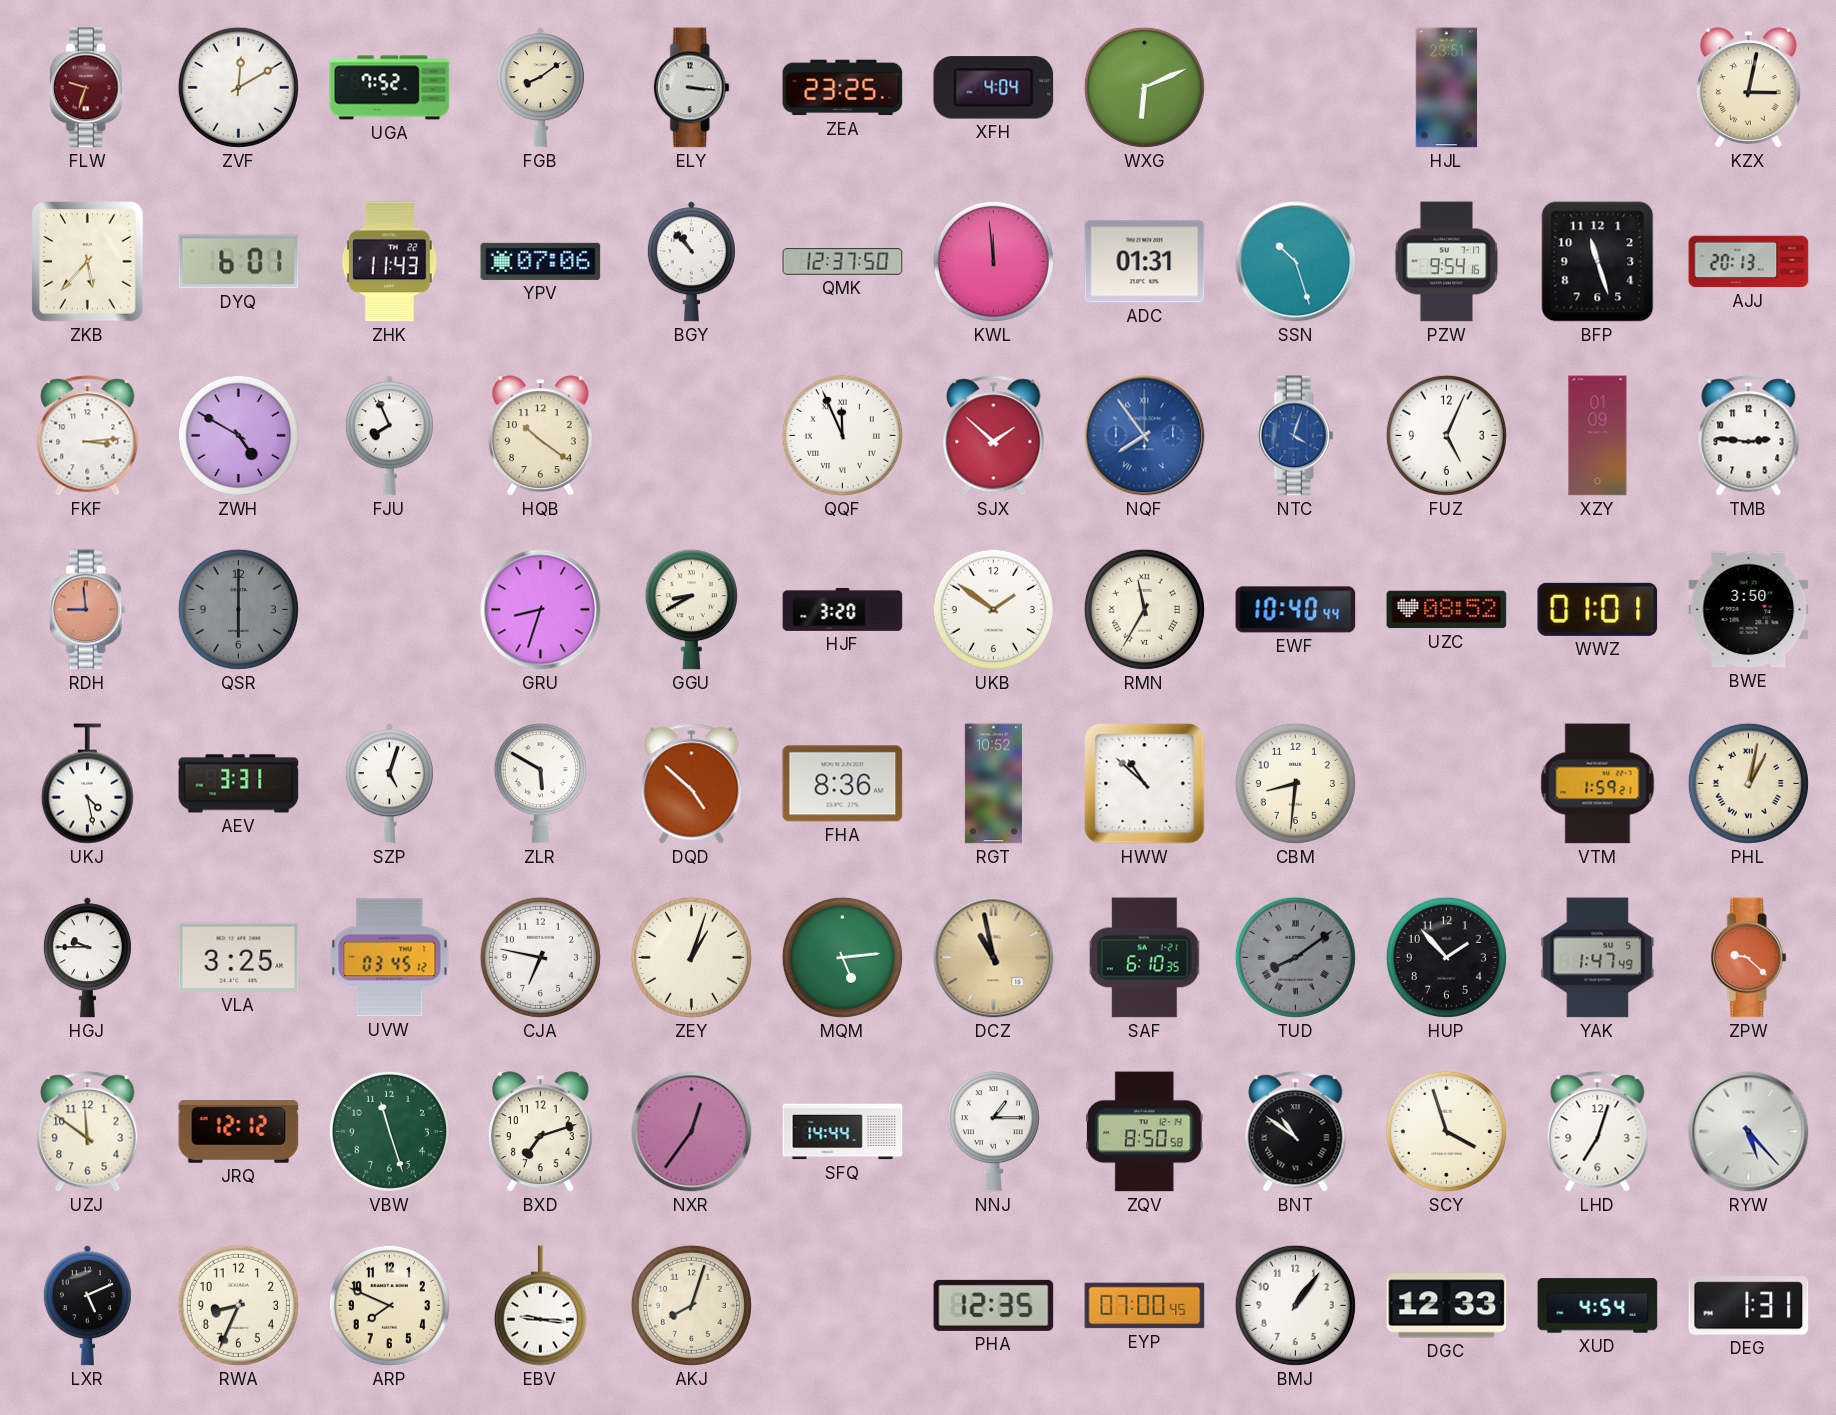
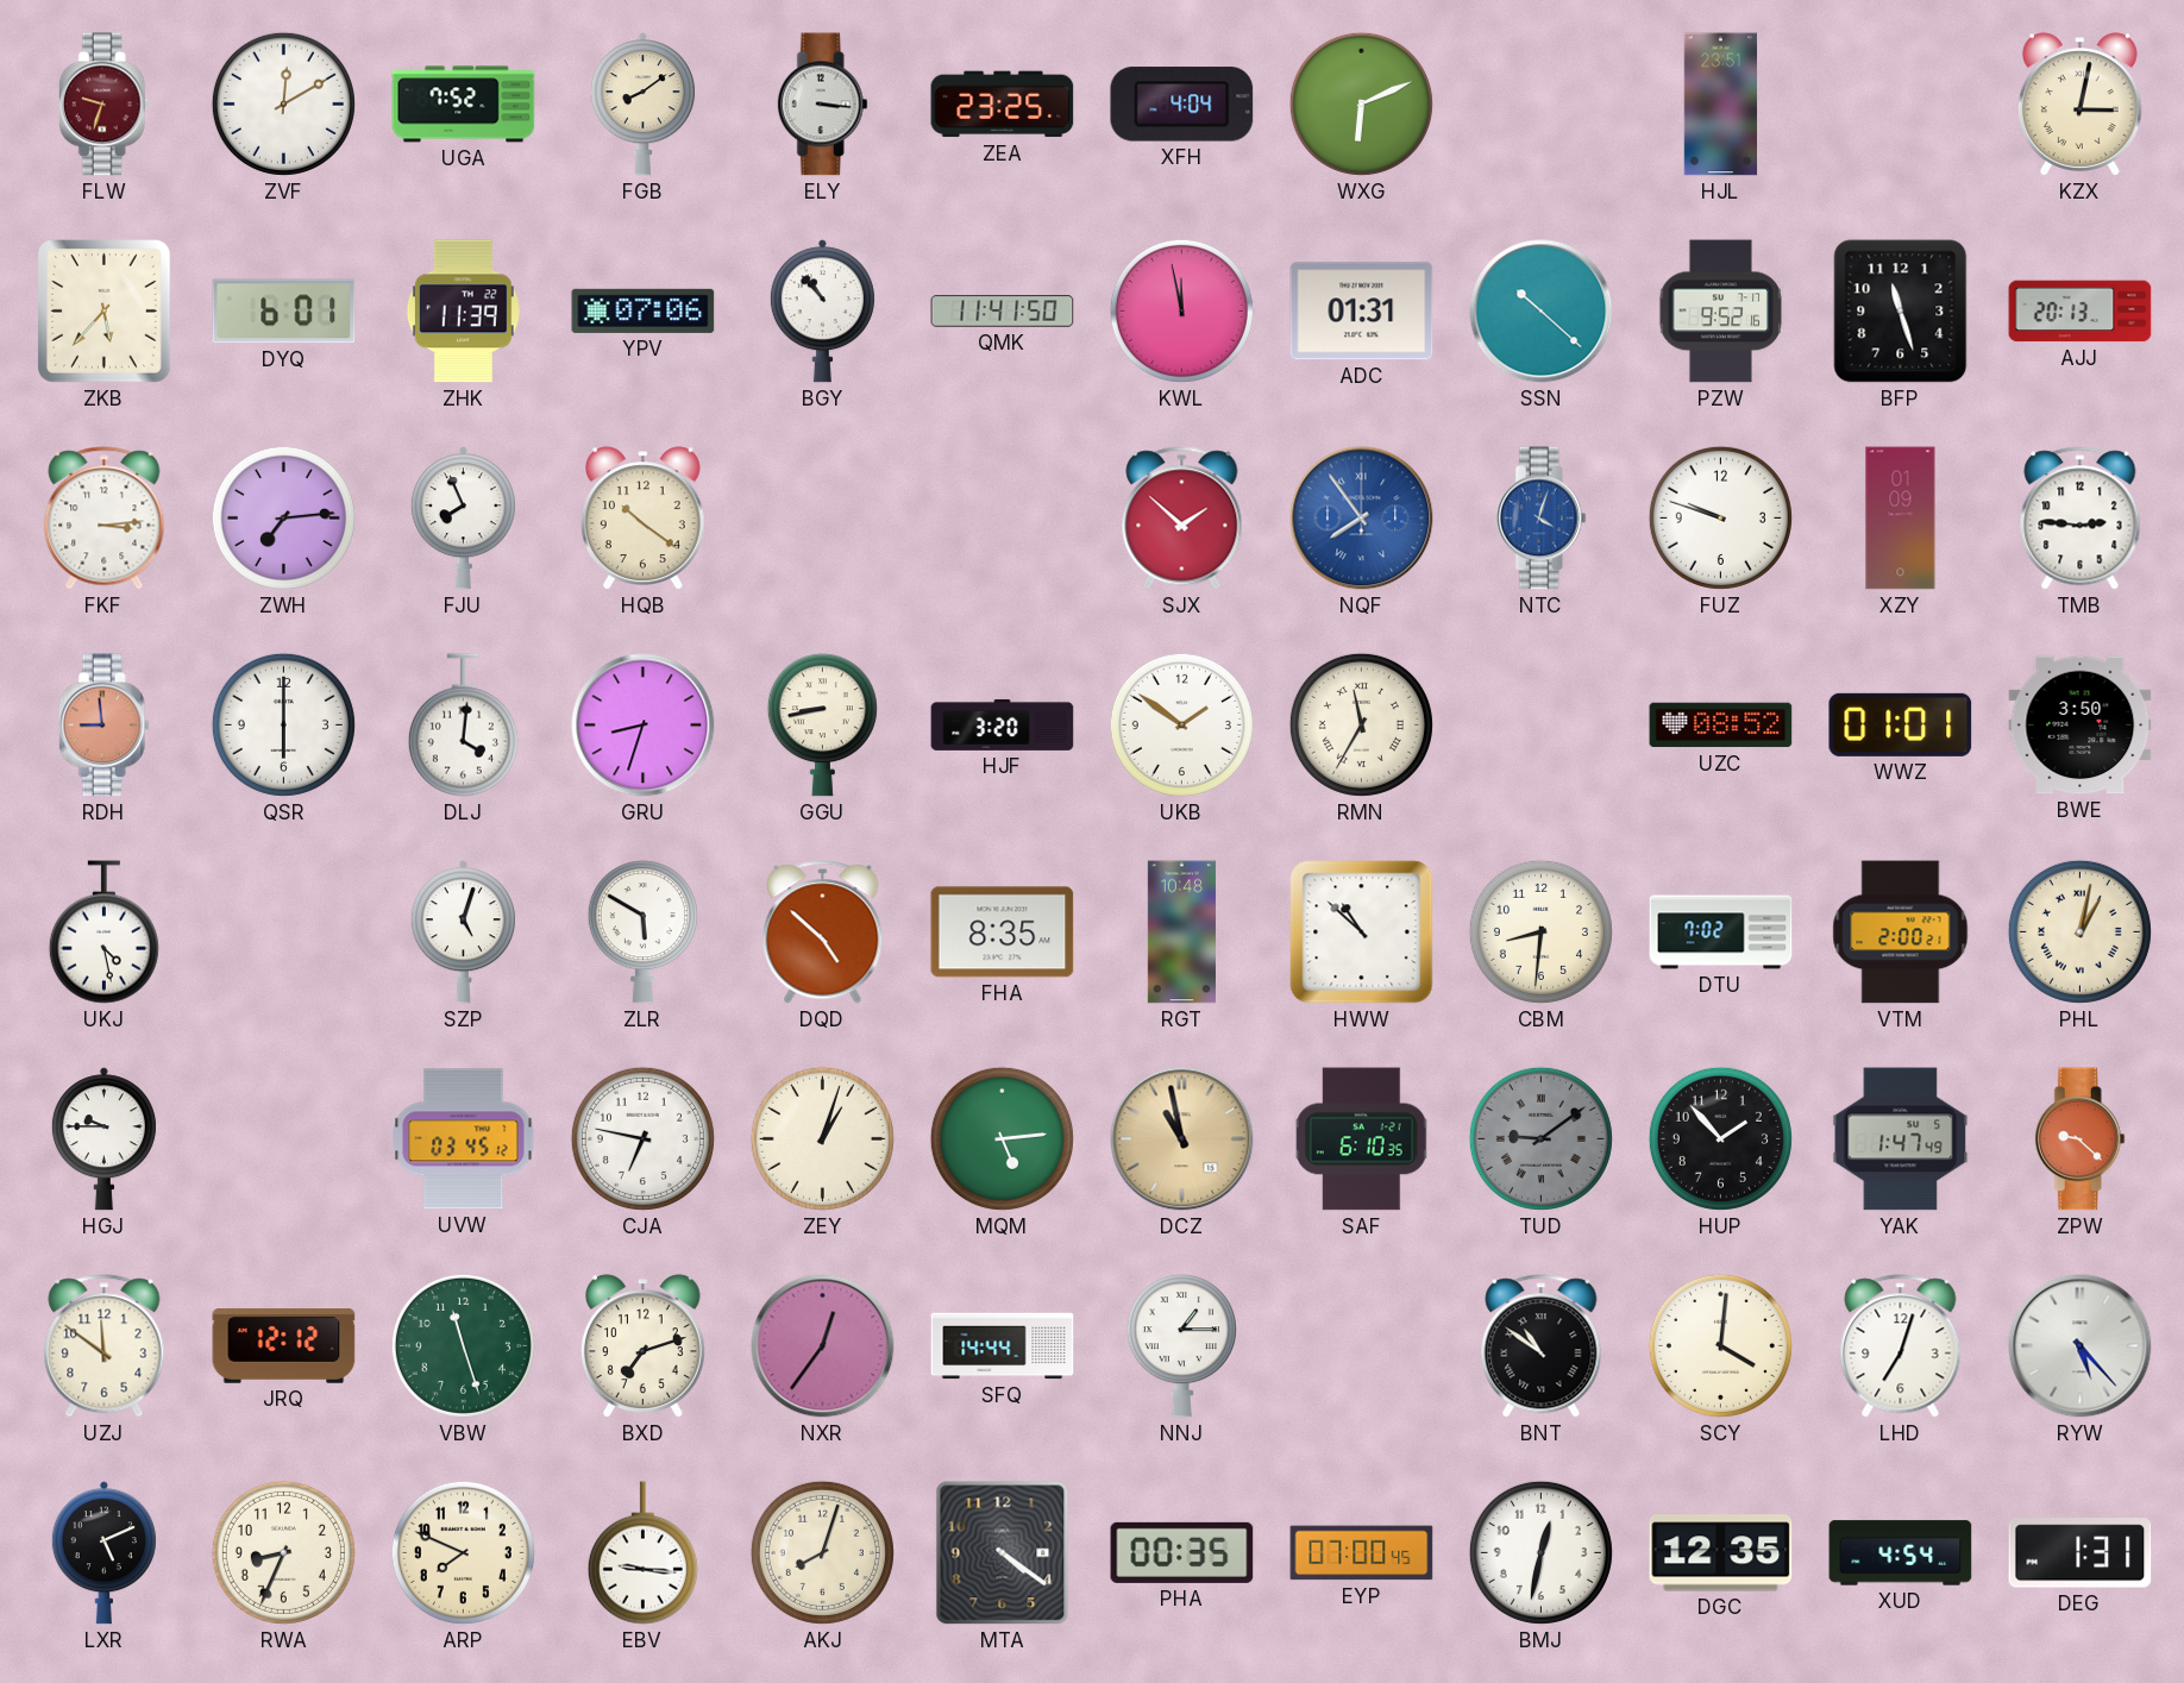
ZHK: 11:43 -> 11:39 (463, 312)
QMK: 12:37 -> 11:41 (1003, 312)
KWL: 11:59 -> 11:58 (1181, 310)
SSN: 10:27 -> 10:22 (1542, 312)
PZW: 9:54 -> 9:52 (1721, 312)
ZWH: 4:50 -> 7:14 (283, 517)
QQF: 11:56 -> none (842, 435)
FUZ: 5:04 -> 9:48 (1720, 517)
QSR dial: grey -> white (283, 724)
DLJ: none -> 4:01 (463, 726)
GGU: 8:40 -> 8:43 (822, 726)
EWF: 10:40 -> none (1296, 610)
AEV: 3:31 -> none (239, 784)
FHA: 8:36 -> 8:35 (1003, 932)
RGT: 10:52 -> 10:48 (1181, 932)
DTU: none -> 7:02 (1721, 932)
VTM: 1:59 -> 2:00 (1901, 932)
VLA: 3:25 -> none (239, 957)
TUD: 8:09 -> 9:09 (1540, 1138)
ZQV: 8:50 -> none (1144, 1132)
SCY: 3:57 -> 4:01 (1720, 1345)
MTA: none -> 4:21 (1003, 1553)
PHA: 12:35 -> 00:35 (1182, 1552)
BMJ: 1:06 -> 12:32 (1540, 1552)
DGC: 12:33 -> 12:35 (1721, 1553)
